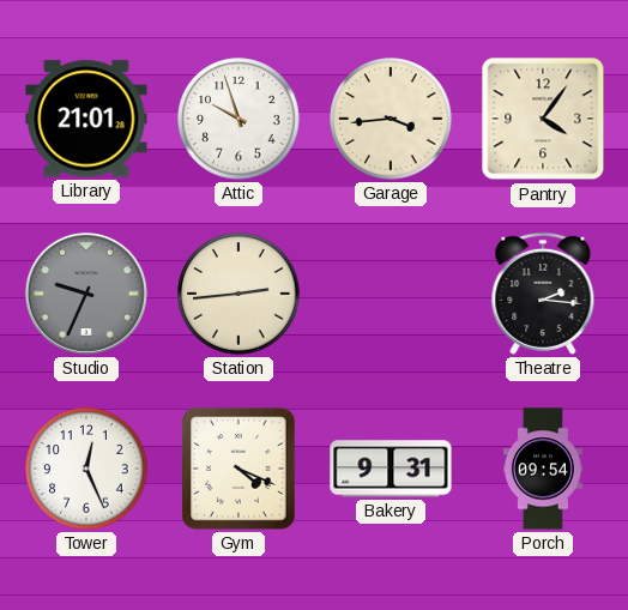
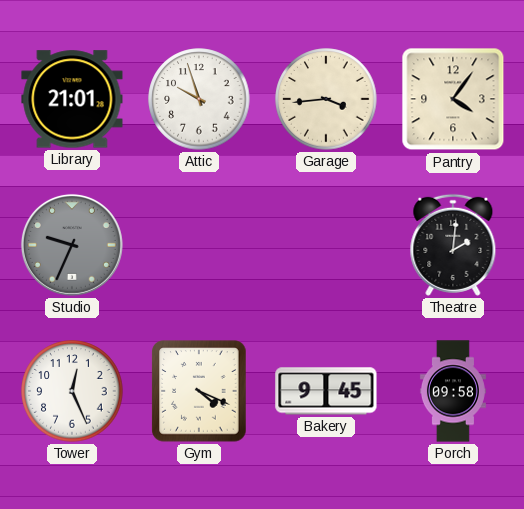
Station: 2:44 -> none (238, 294)
Theatre: 2:16 -> 2:01 (453, 245)
Bakery: 9:31 -> 9:45 (326, 391)
Porch: 09:54 -> 09:58 (453, 391)
